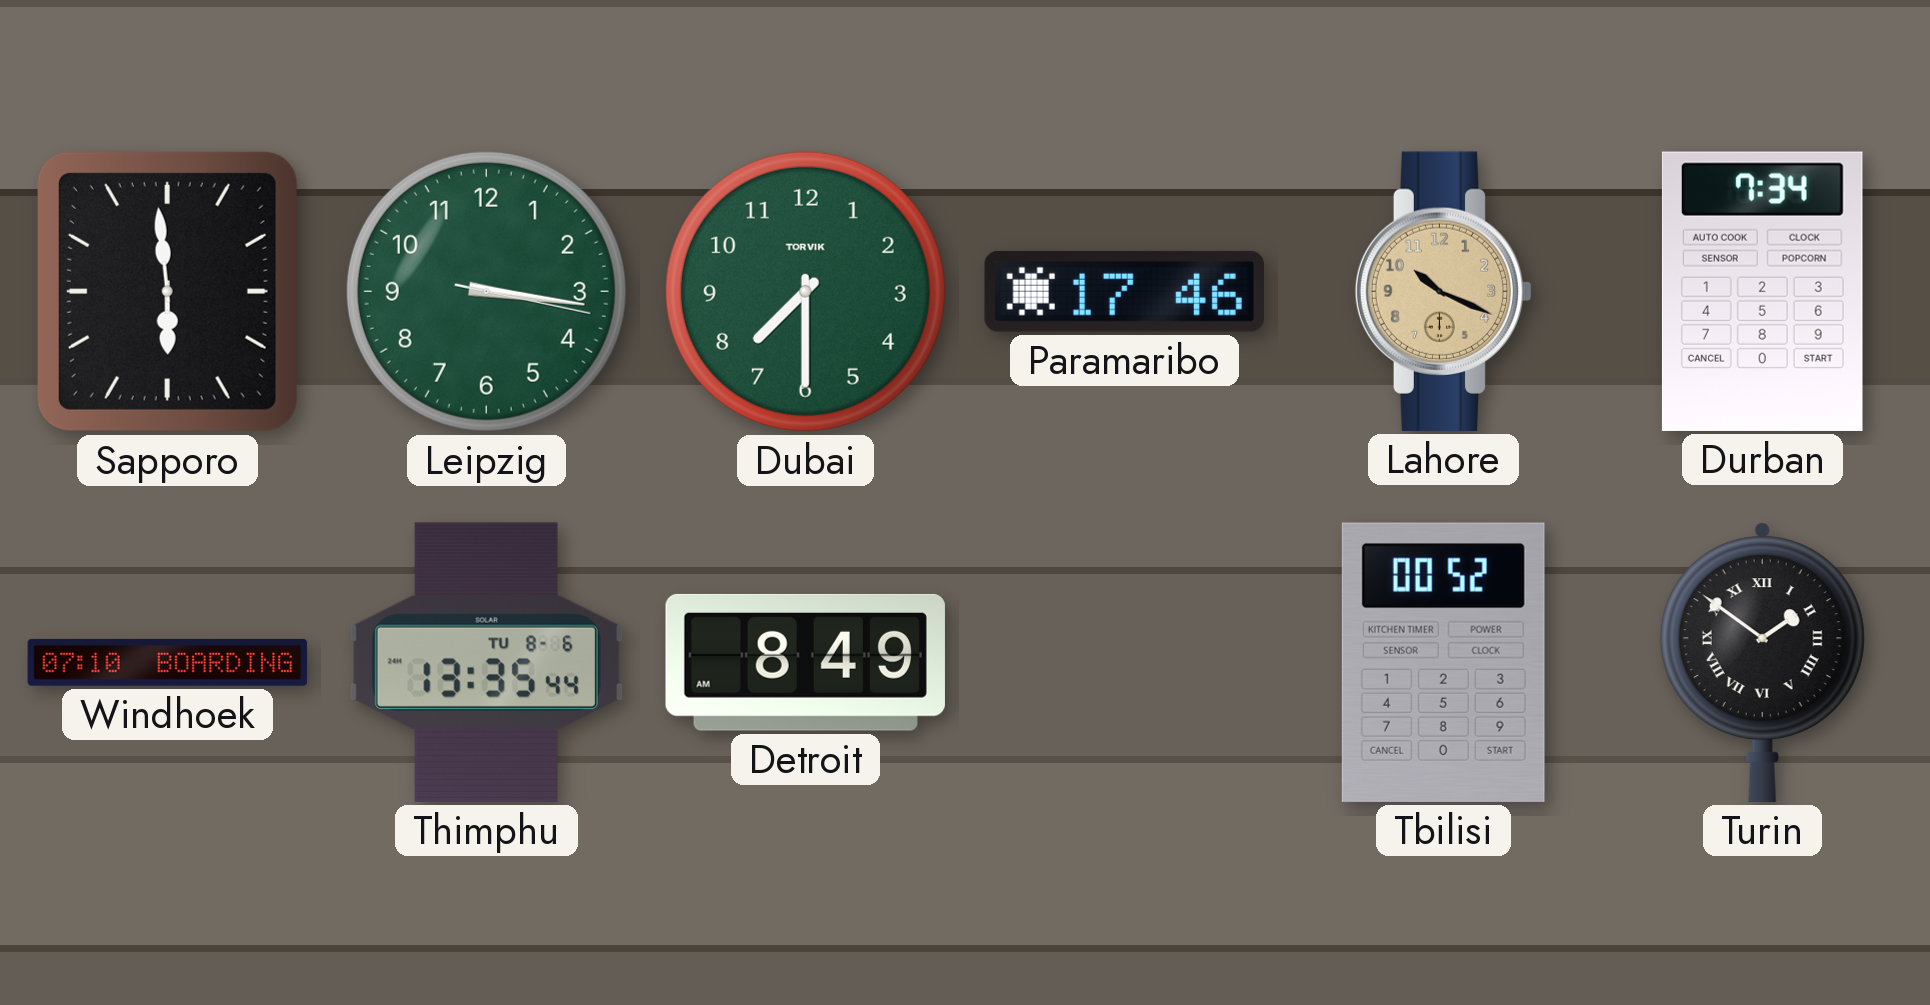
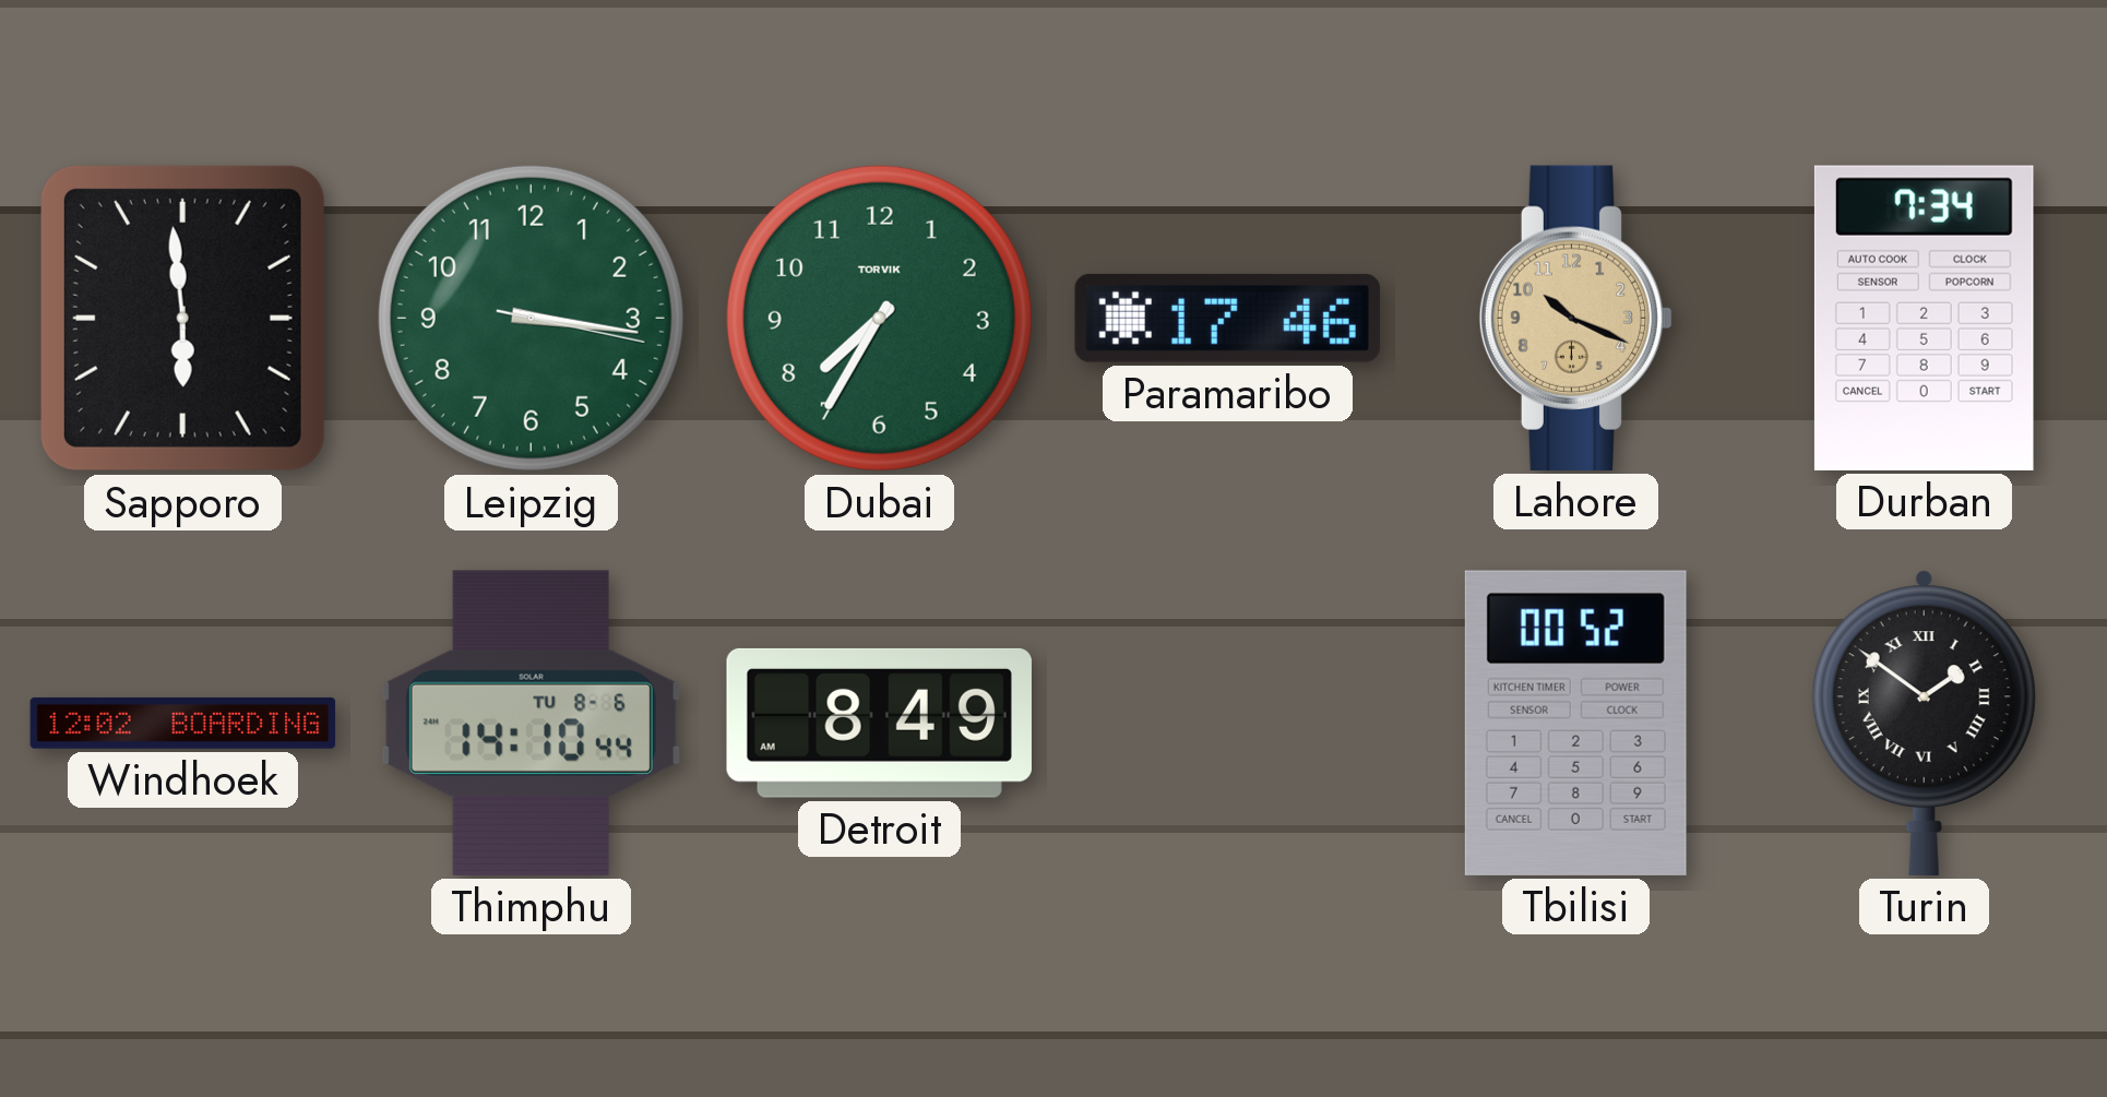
Dubai: 7:30 -> 7:35 (879, 318)
Windhoek: 07:10 -> 12:02 (183, 723)
Thimphu: 13:35 -> 14:10 (531, 723)
